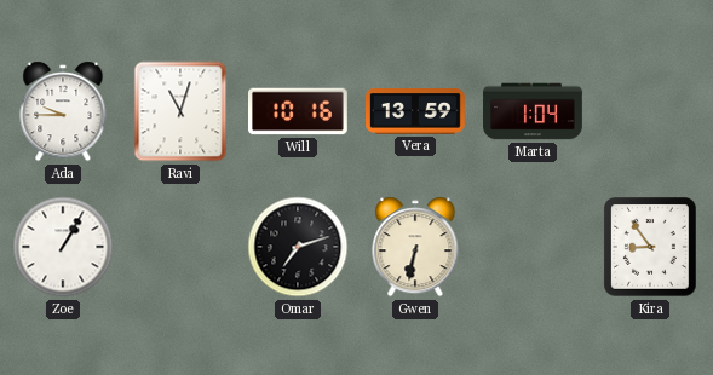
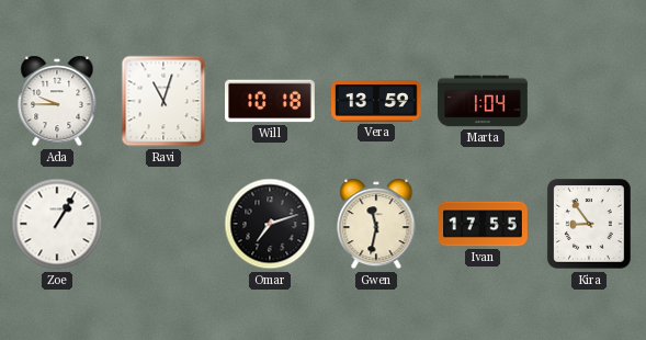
Will: 10:16 -> 10:18 (271, 101)
Gwen: 6:32 -> 11:32 (376, 224)
Ivan: none -> 17:55 (483, 224)
